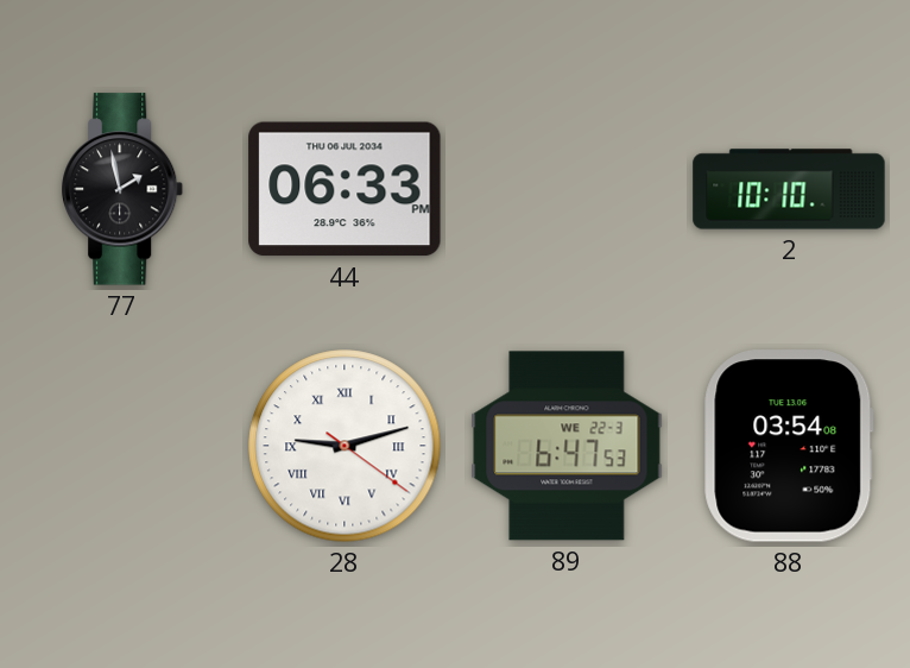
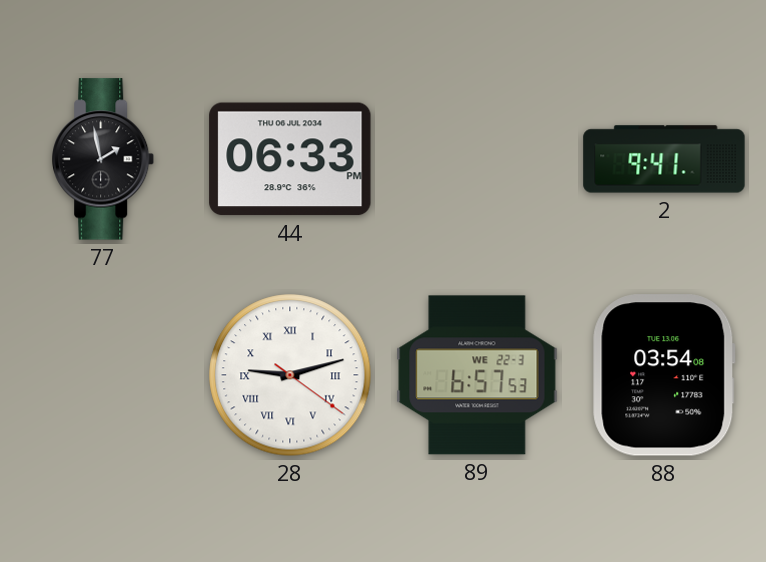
2: 10:10 -> 9:41 (664, 159)
89: 6:47 -> 6:57 (477, 375)
